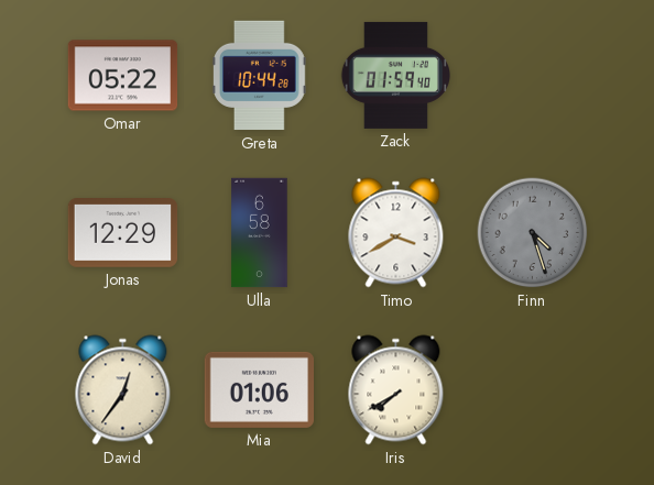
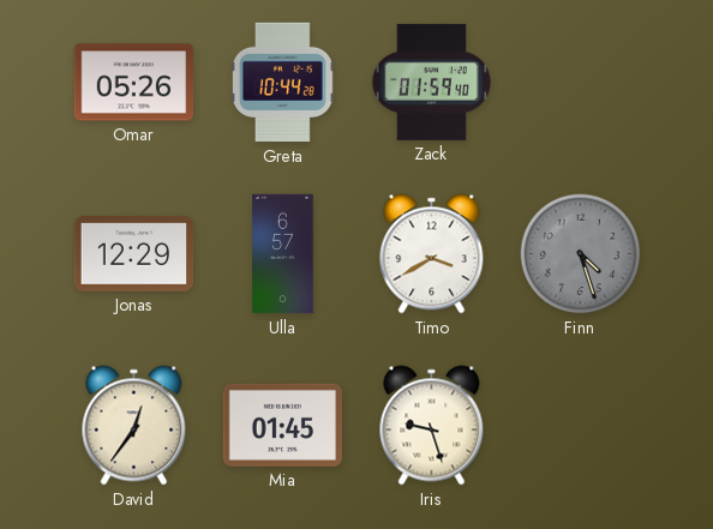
Omar: 05:22 -> 05:26 (134, 83)
Ulla: 6:58 -> 6:57 (283, 254)
Mia: 01:06 -> 01:45 (283, 425)
Iris: 7:40 -> 9:27 (432, 426)
